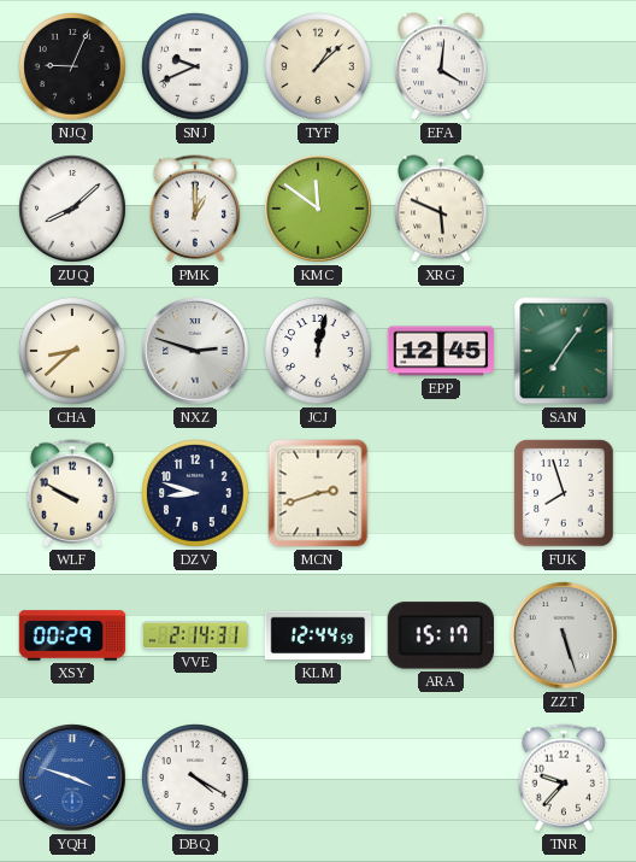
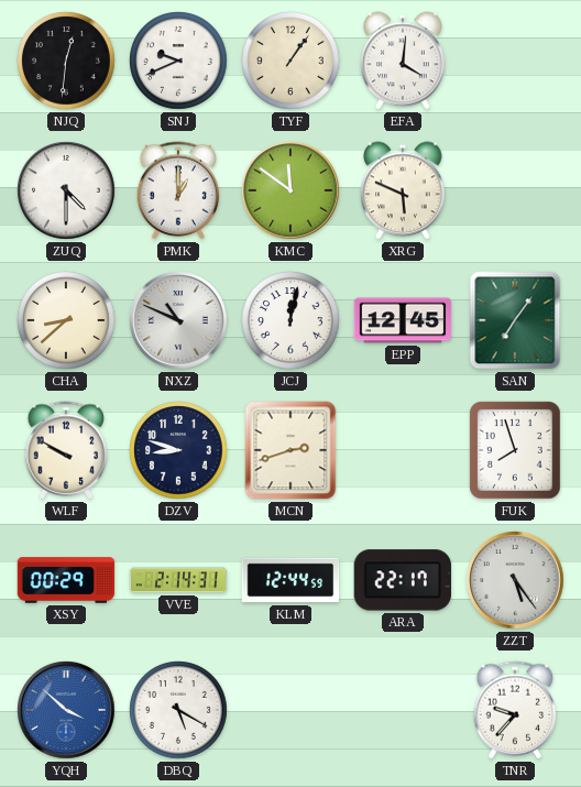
NJQ: 9:04 -> 12:31 (66, 61)
TYF: 1:08 -> 1:06 (290, 61)
ZUQ: 8:08 -> 4:30 (66, 190)
NXZ: 2:48 -> 10:49 (178, 320)
ARA: 15:17 -> 22:17 (403, 580)
ZZT: 5:27 -> 5:24 (515, 580)
YQH: 3:48 -> 3:52 (66, 710)
DBQ: 4:20 -> 5:20 (178, 710)
